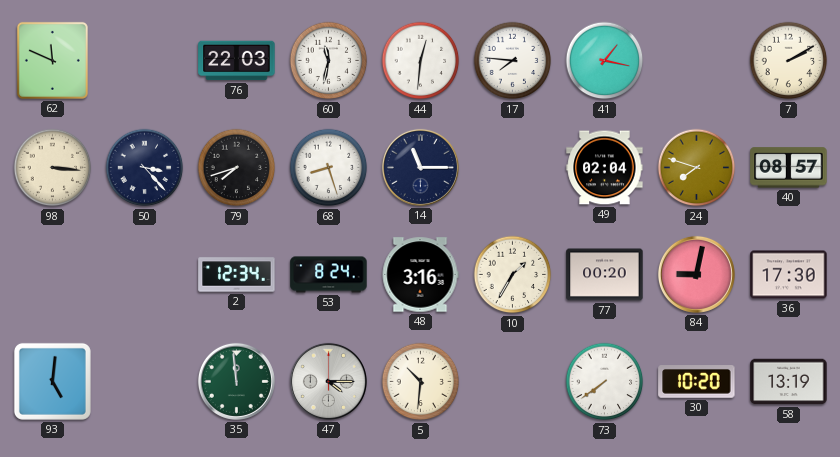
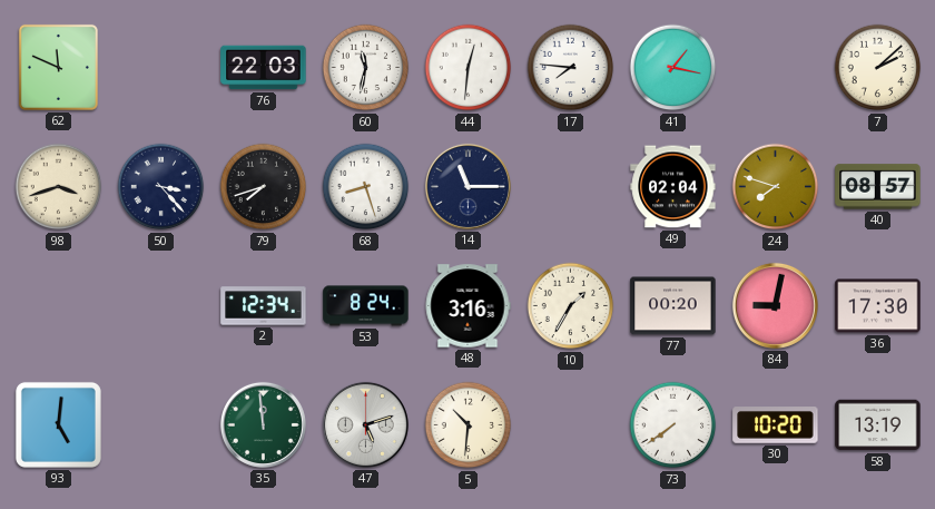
7: 2:10 -> 2:08 (878, 68)
98: 3:16 -> 3:42 (59, 187)
47: 4:15 -> 5:12 (365, 424)
